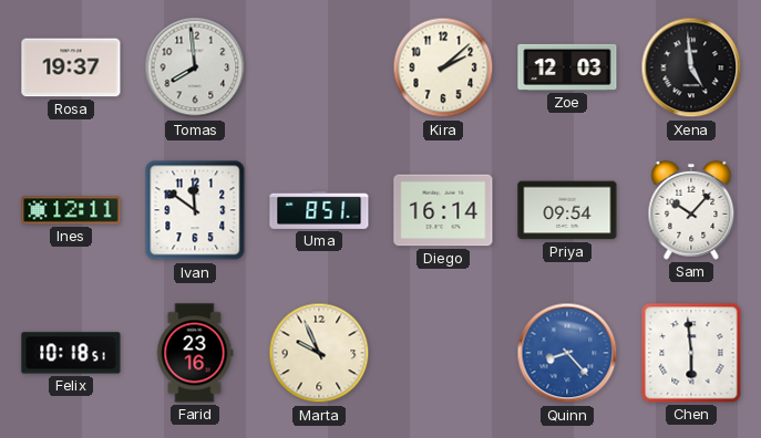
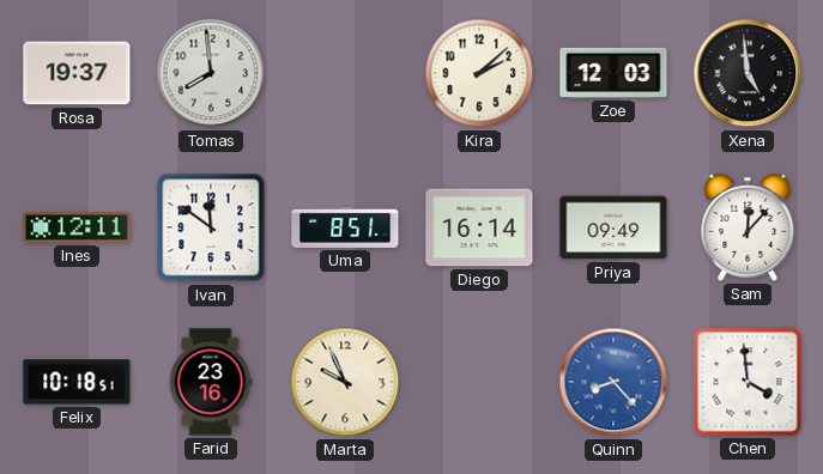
Priya: 09:54 -> 09:49 (613, 227)
Sam: 10:07 -> 12:07 (748, 227)
Chen: 5:59 -> 3:59 (748, 382)
